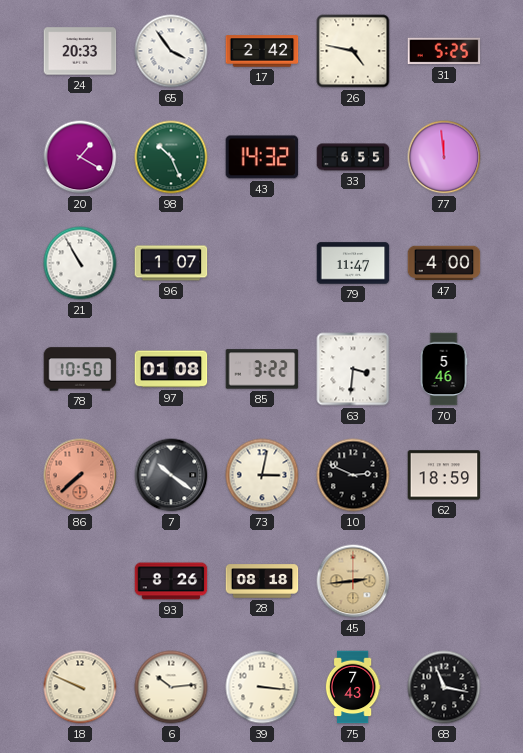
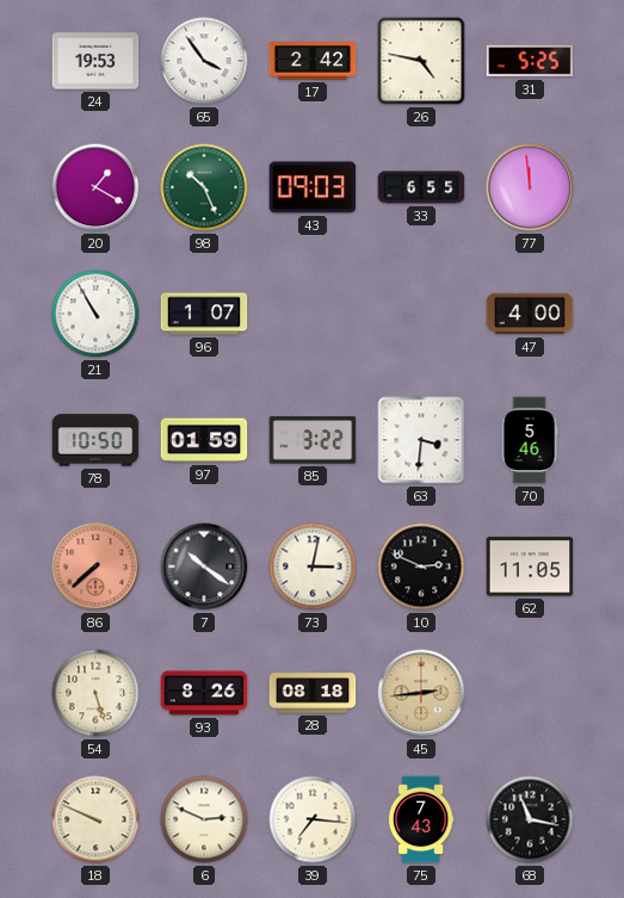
24: 20:33 -> 19:53 (95, 61)
43: 14:32 -> 09:03 (313, 187)
79: 11:47 -> none (353, 263)
97: 01:08 -> 01:59 (204, 440)
62: 18:59 -> 11:05 (530, 566)
54: none -> 5:27 (95, 693)
6: 10:14 -> 2:49 (204, 819)
39: 3:16 -> 7:16 (313, 819)
